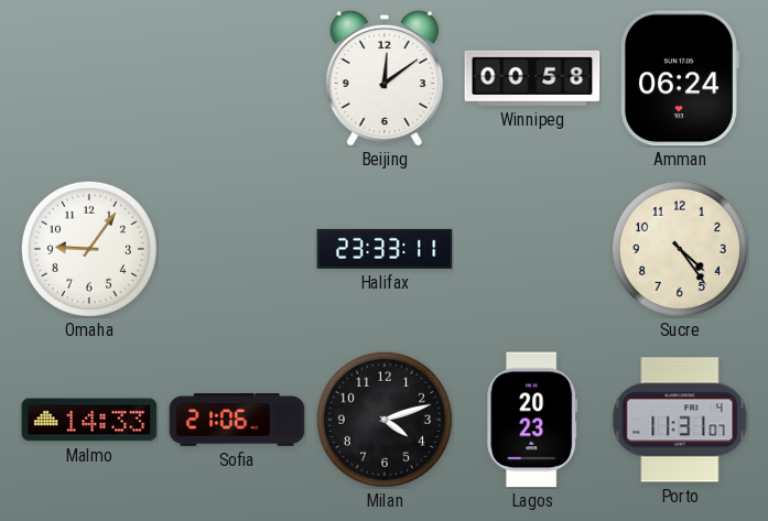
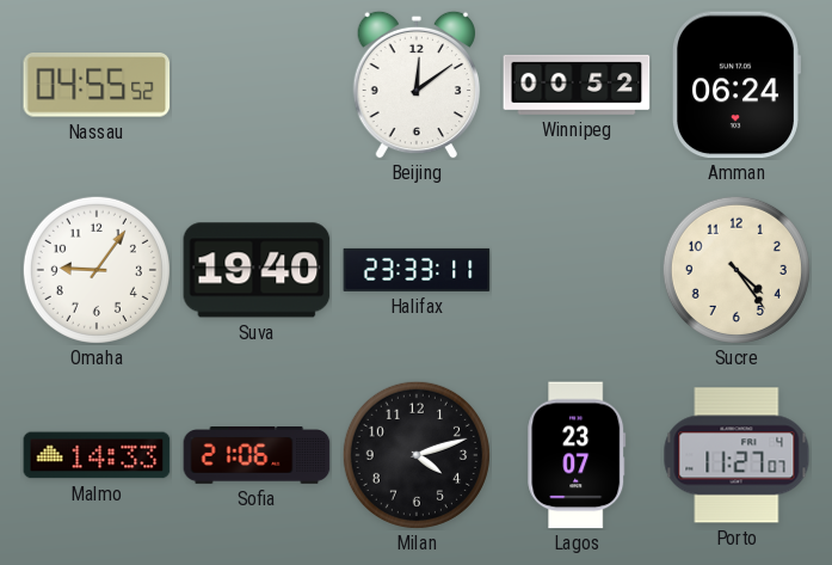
Nassau: none -> 04:55 (97, 85)
Winnipeg: 00:58 -> 00:52 (577, 85)
Suva: none -> 19:40 (257, 270)
Lagos: 20:23 -> 23:07 (577, 455)
Porto: 11:31 -> 11:27 (737, 455)
